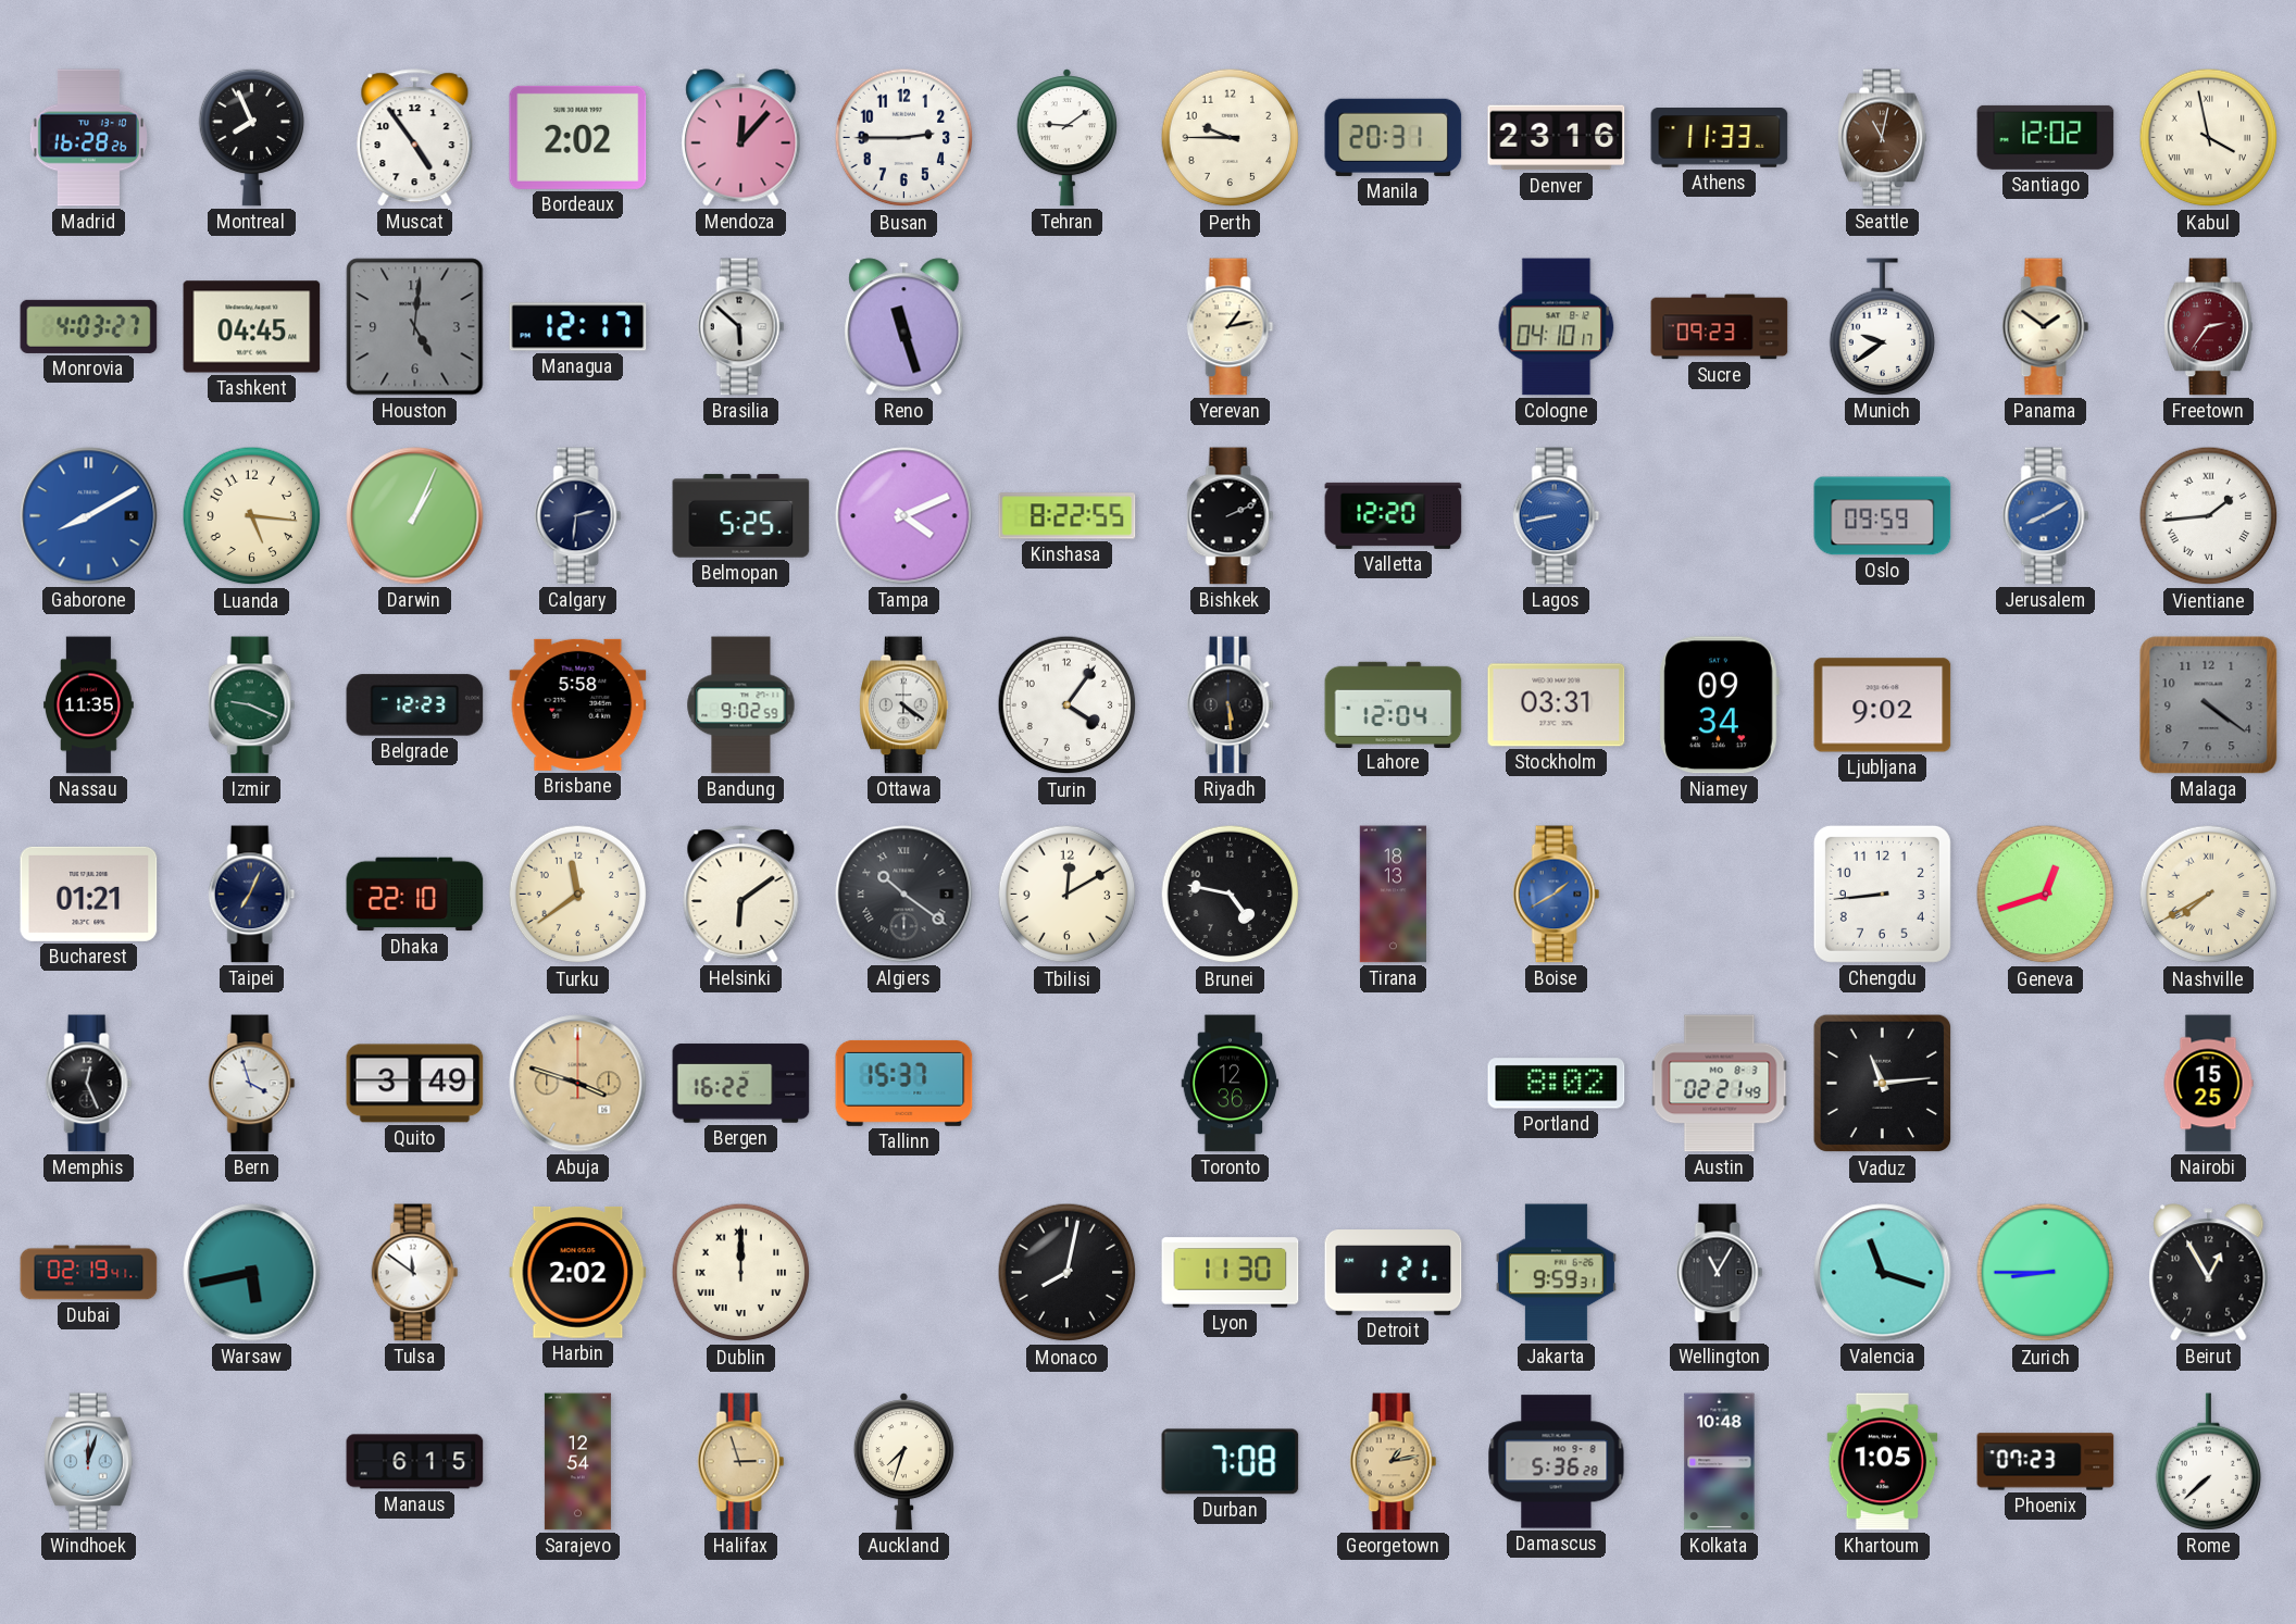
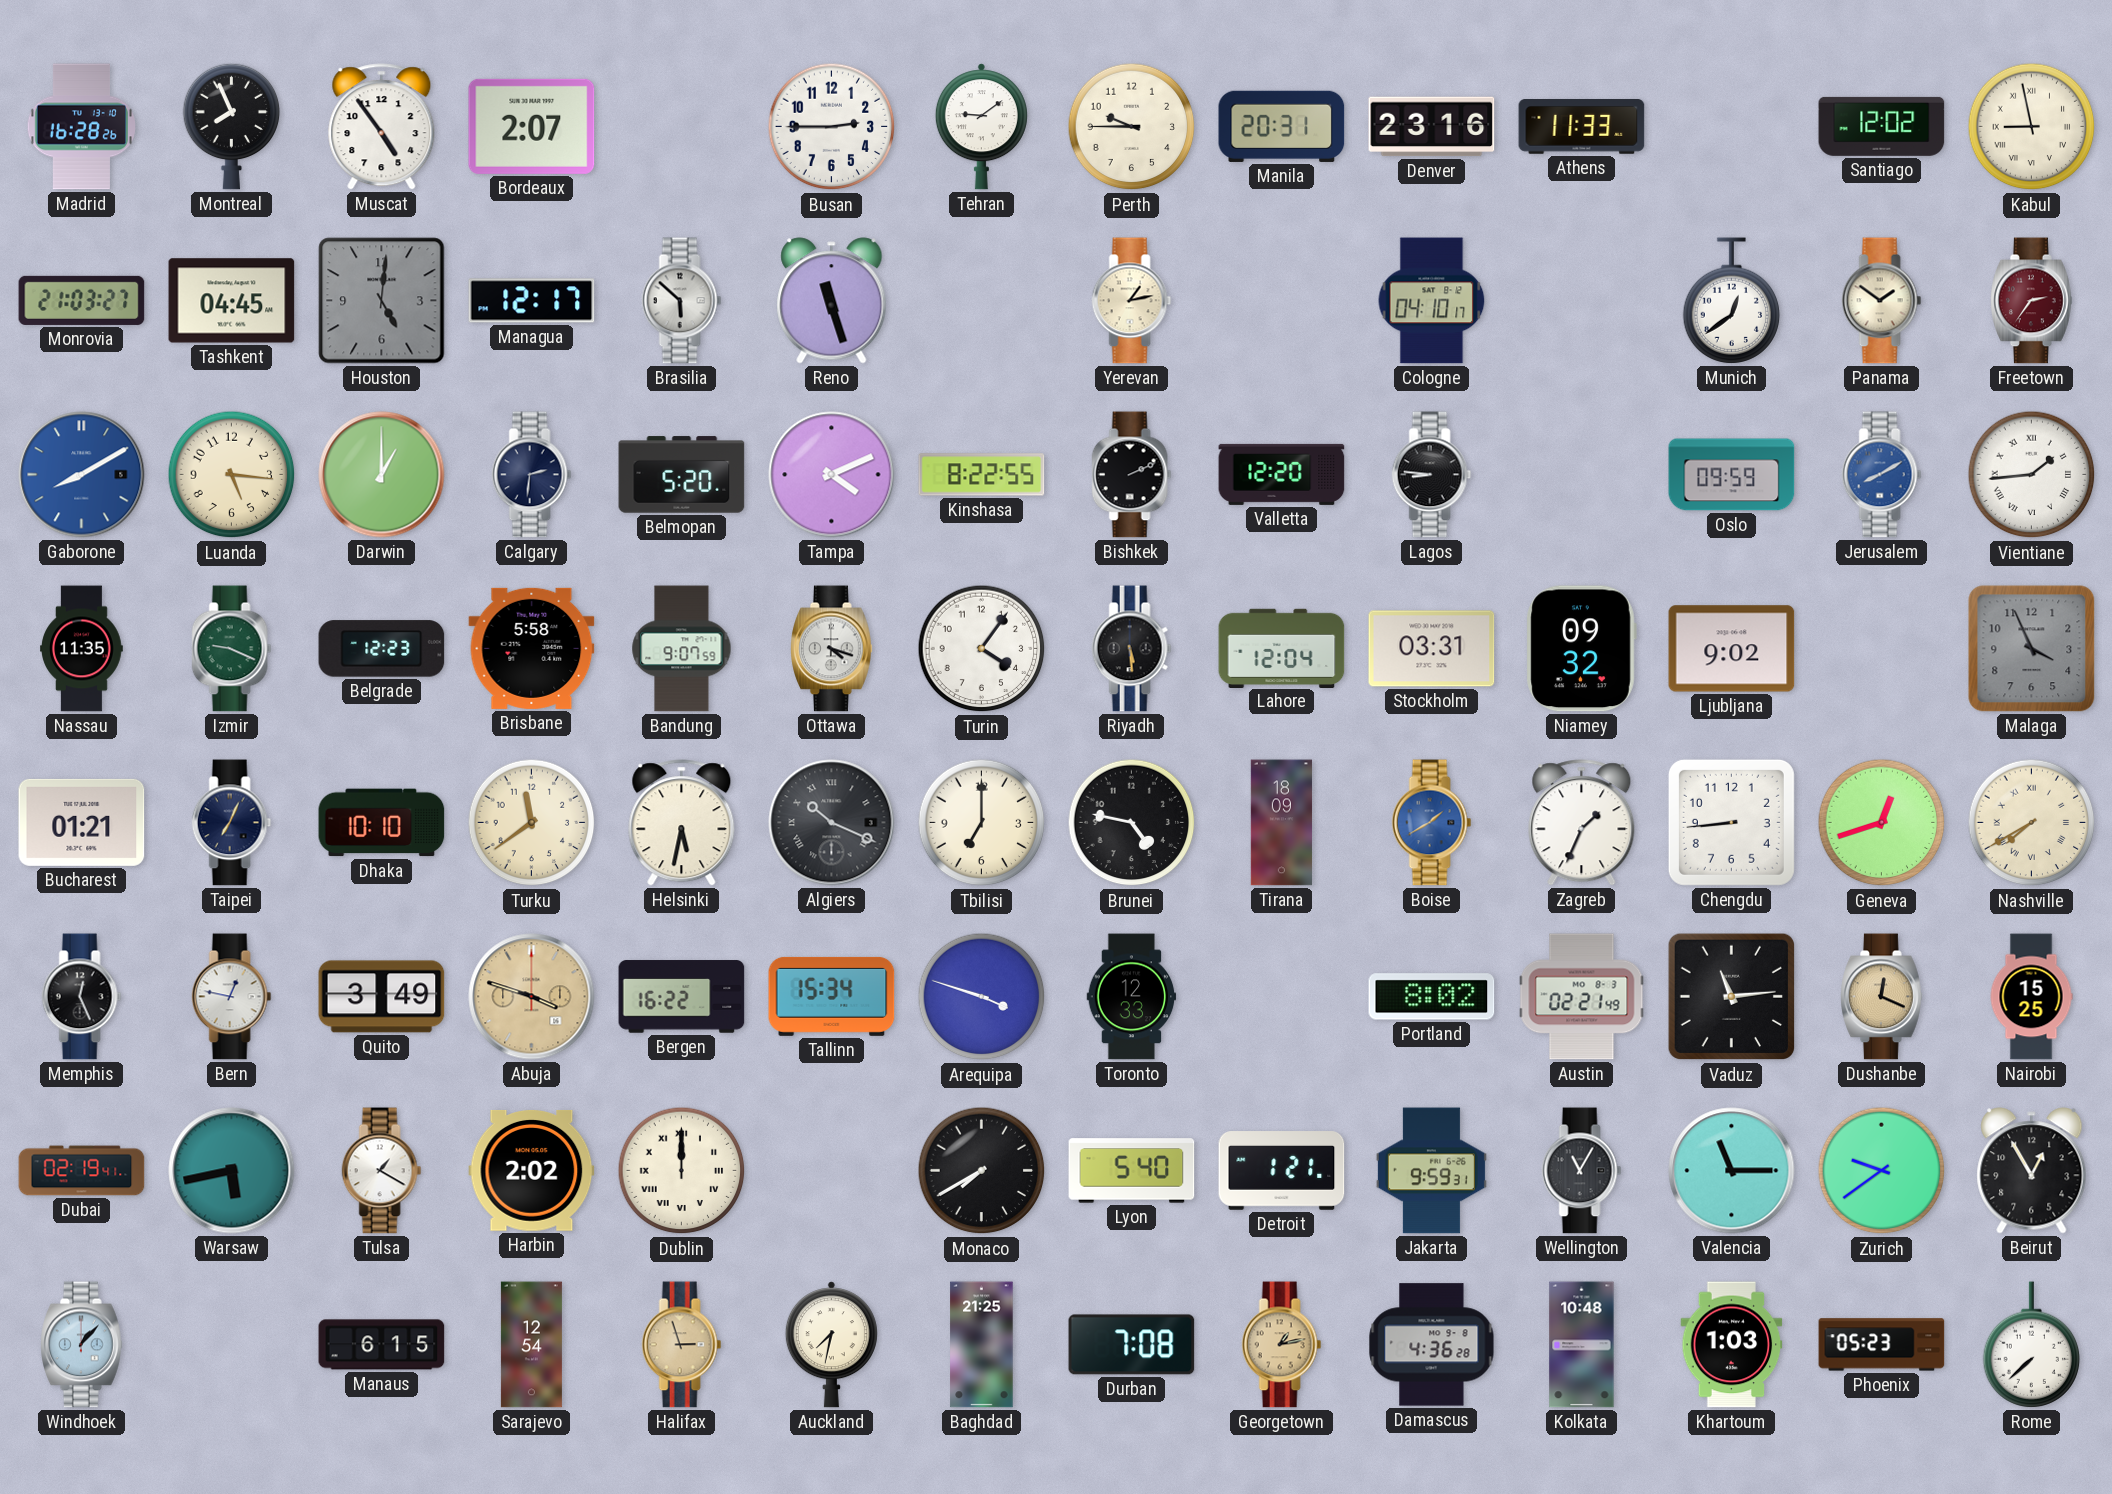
Bordeaux: 2:02 -> 2:07 (532, 126)
Mendoza: 12:07 -> none (741, 138)
Seattle: 11:02 -> none (1883, 138)
Kabul: 3:58 -> 8:58 (2032, 127)
Monrovia: 4:03 -> 21:03 (82, 300)
Sucre: 09:23 -> none (1720, 327)
Munich: 9:39 -> 12:39 (1732, 301)
Darwin: 1:04 -> 1:00 (382, 475)
Belmopan: 5:25 -> 5:20 (682, 475)
Lagos: 8:43 -> 8:46 (1432, 475)
Lagos dial: blue -> black (1432, 475)
Bandung: 9:02 -> 9:07 (682, 649)
Ottawa: 4:21 -> 4:18 (832, 649)
Niamey: 09:34 -> 09:32 (1581, 649)
Malaga: 4:21 -> 3:56 (2032, 649)
Dhaka: 22:10 -> 10:10 (382, 823)
Helsinki: 6:09 -> 5:32 (682, 823)
Algiers: 10:21 -> 10:19 (832, 823)
Tbilisi: 12:10 -> 7:00 (982, 823)
Tirana: 18:13 -> 18:09 (1281, 823)
Zagreb: none -> 1:34 (1582, 823)
Bern: 3:57 -> 12:47 (232, 997)
Tallinn: 15:37 -> 15:34 (832, 996)
Arequipa: none -> 3:48 (982, 997)
Toronto: 12:36 -> 12:33 (1132, 997)
Dushanbe: none -> 12:19 (1882, 997)
Tulsa: 11:51 -> 1:20 (382, 1171)
Monaco: 8:02 -> 7:40 (982, 1171)
Lyon: 11:30 -> 5:40 (1132, 1171)
Valencia: 11:18 -> 11:15 (1732, 1171)
Zurich: 8:45 -> 9:39 (1882, 1171)
Windhoek: 12:03 -> 1:07 (82, 1345)
Auckland: 7:33 -> 7:32 (831, 1345)
Baghdad: none -> 21:25 (982, 1345)
Damascus: 5:36 -> 4:36 (1432, 1345)
Khartoum: 1:05 -> 1:03 (1732, 1345)
Phoenix: 07:23 -> 05:23 (1882, 1345)
